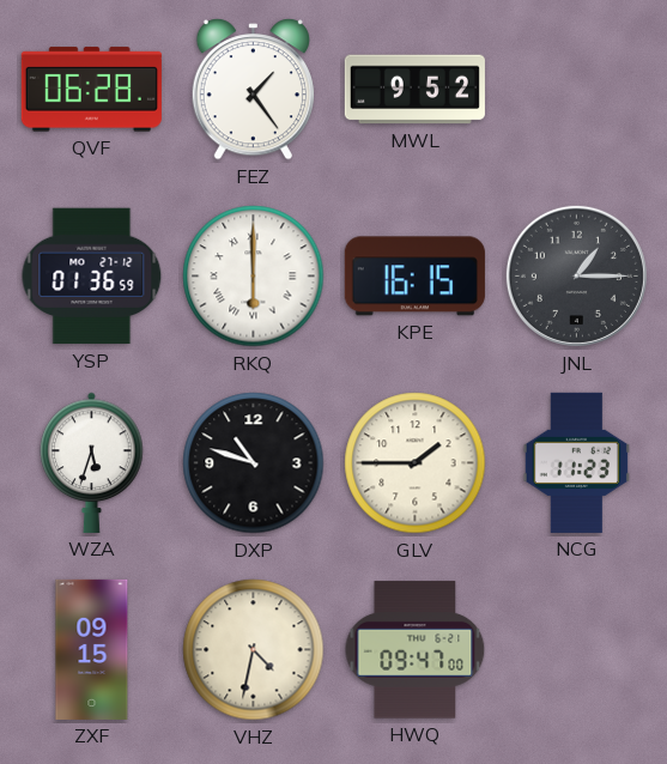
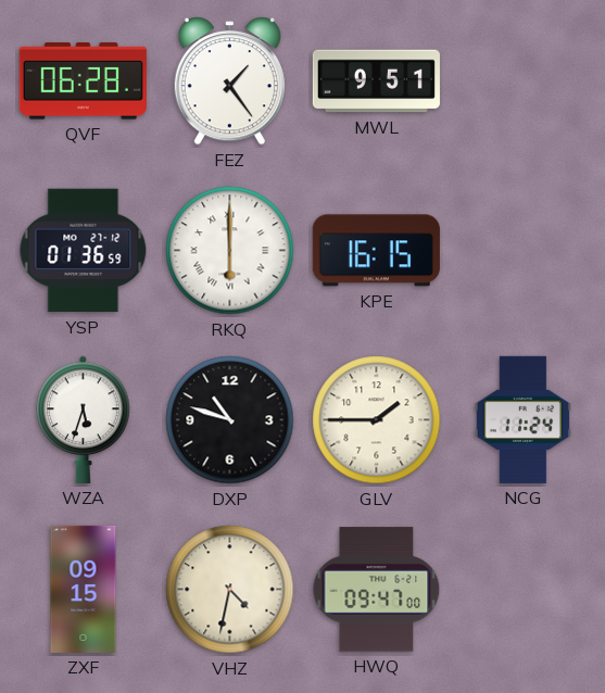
MWL: 9:52 -> 9:51 (376, 81)
JNL: 1:15 -> none (576, 275)
NCG: 11:23 -> 11:24 (522, 419)
